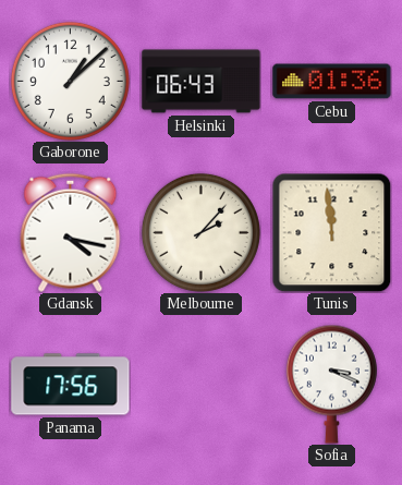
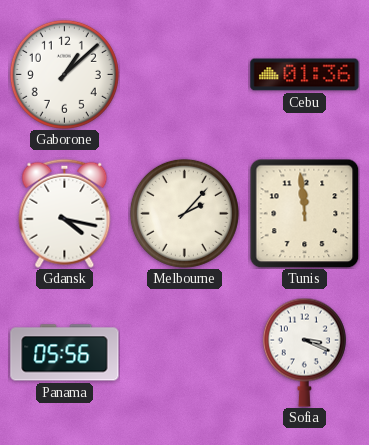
Helsinki: 06:43 -> none (202, 82)
Panama: 17:56 -> 05:56 (65, 353)
